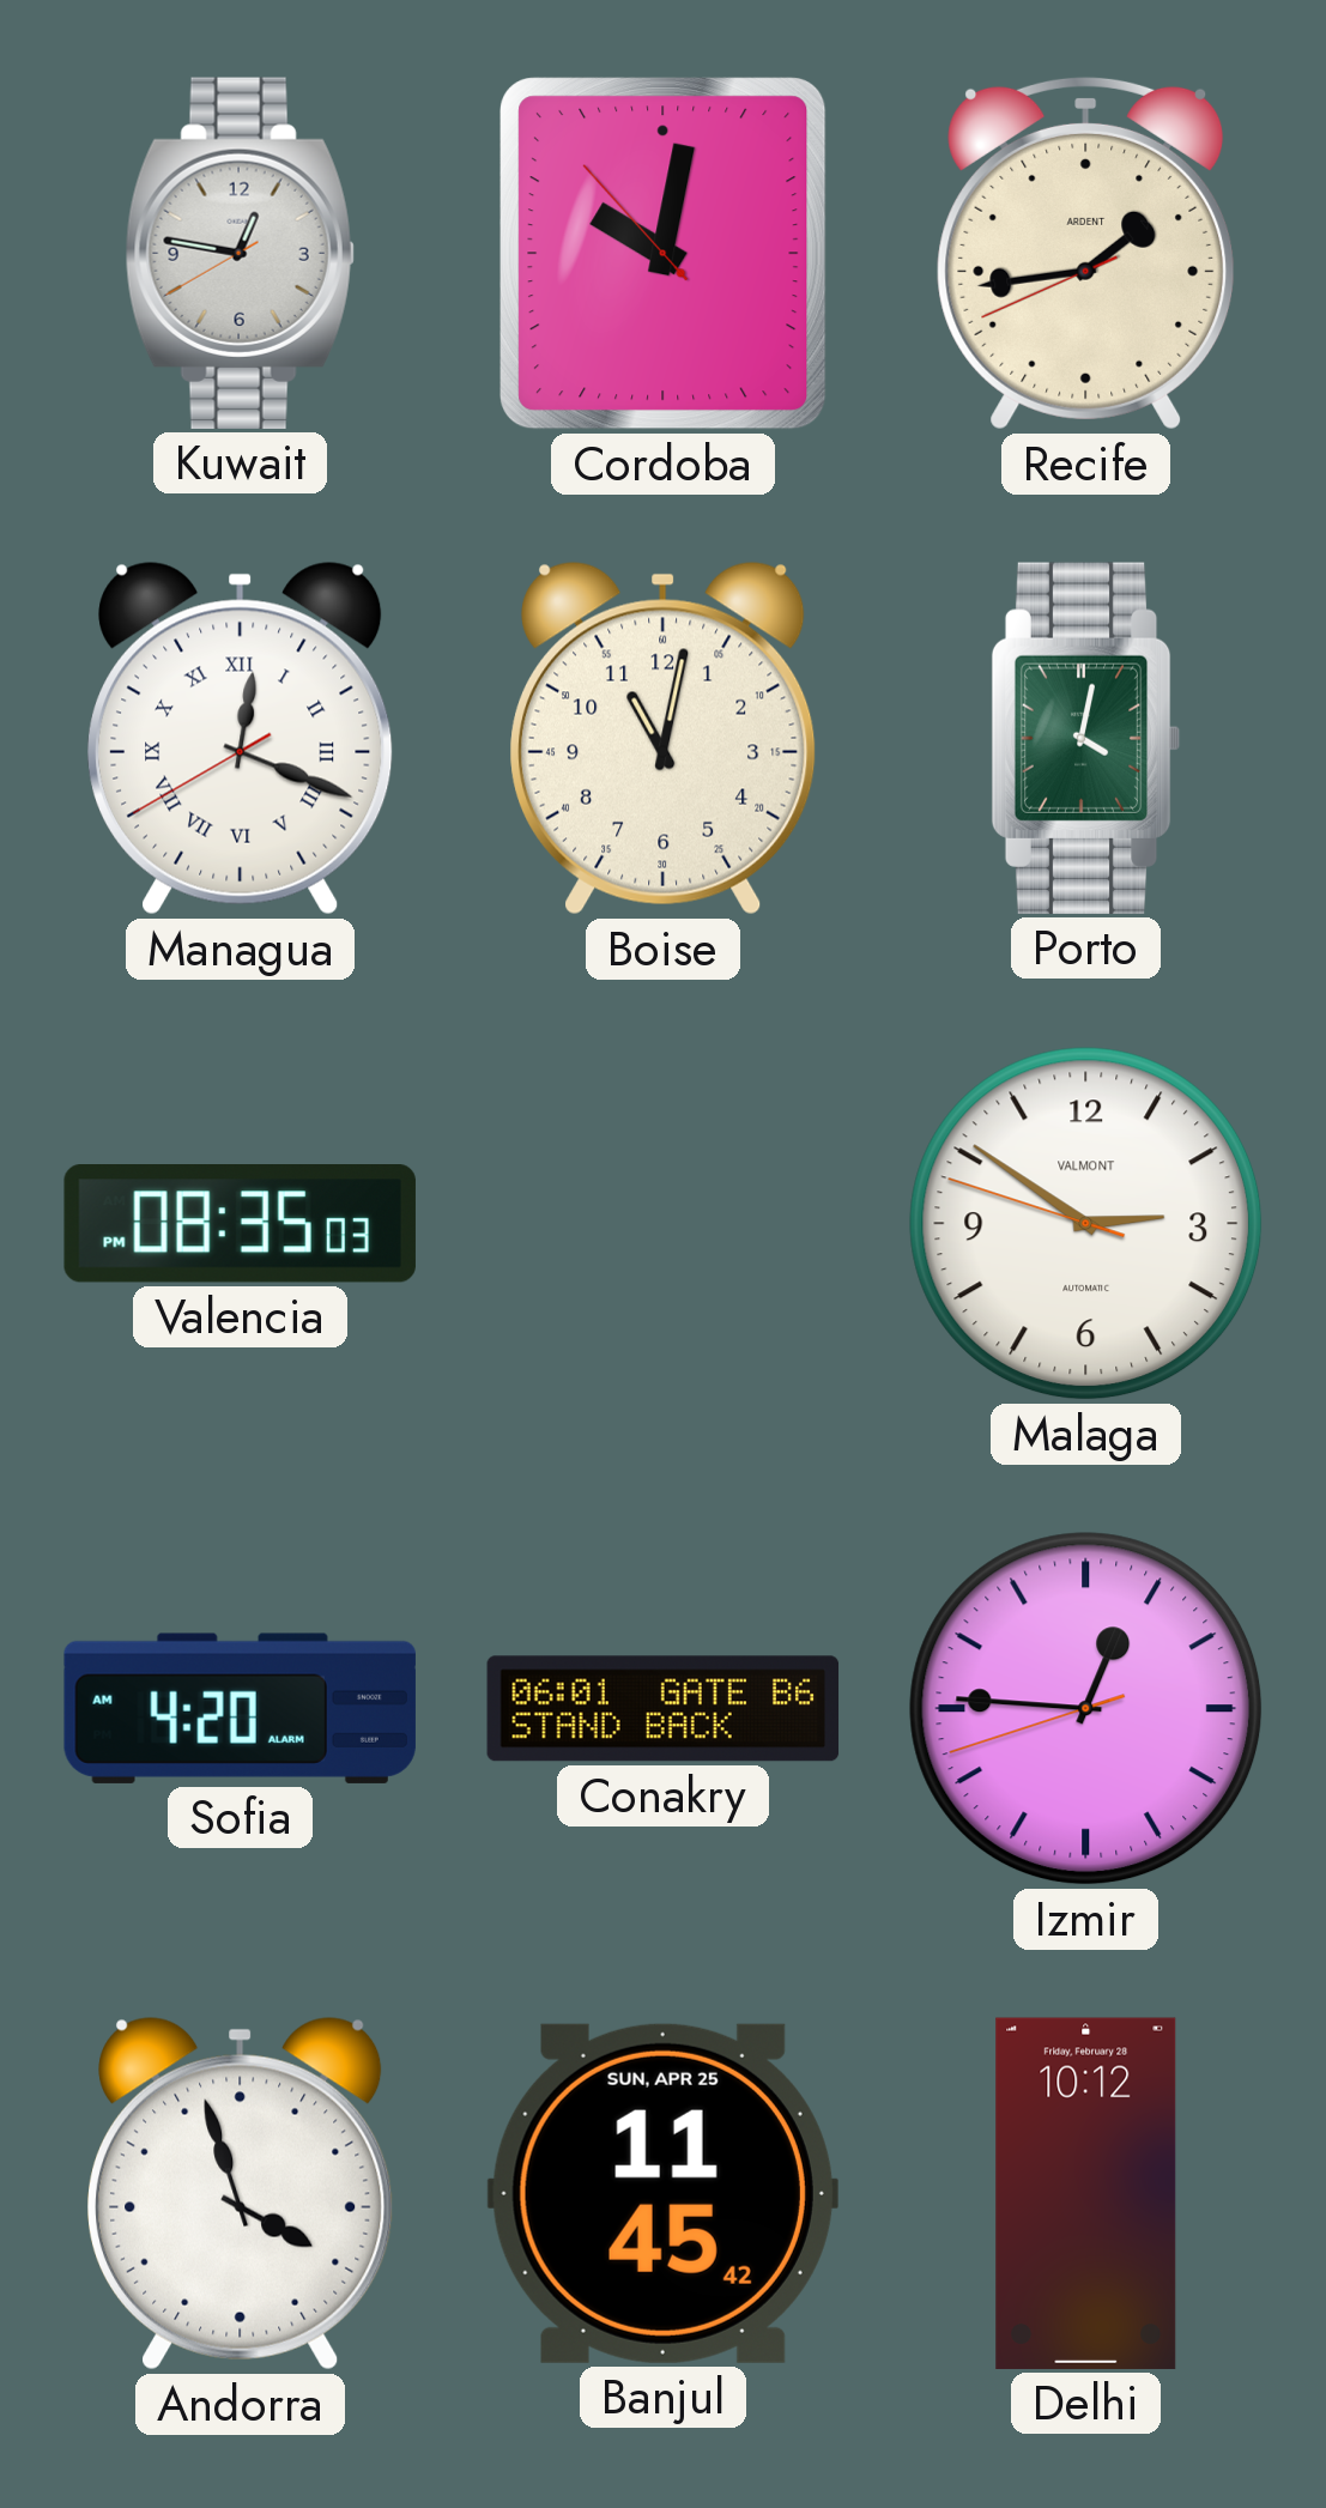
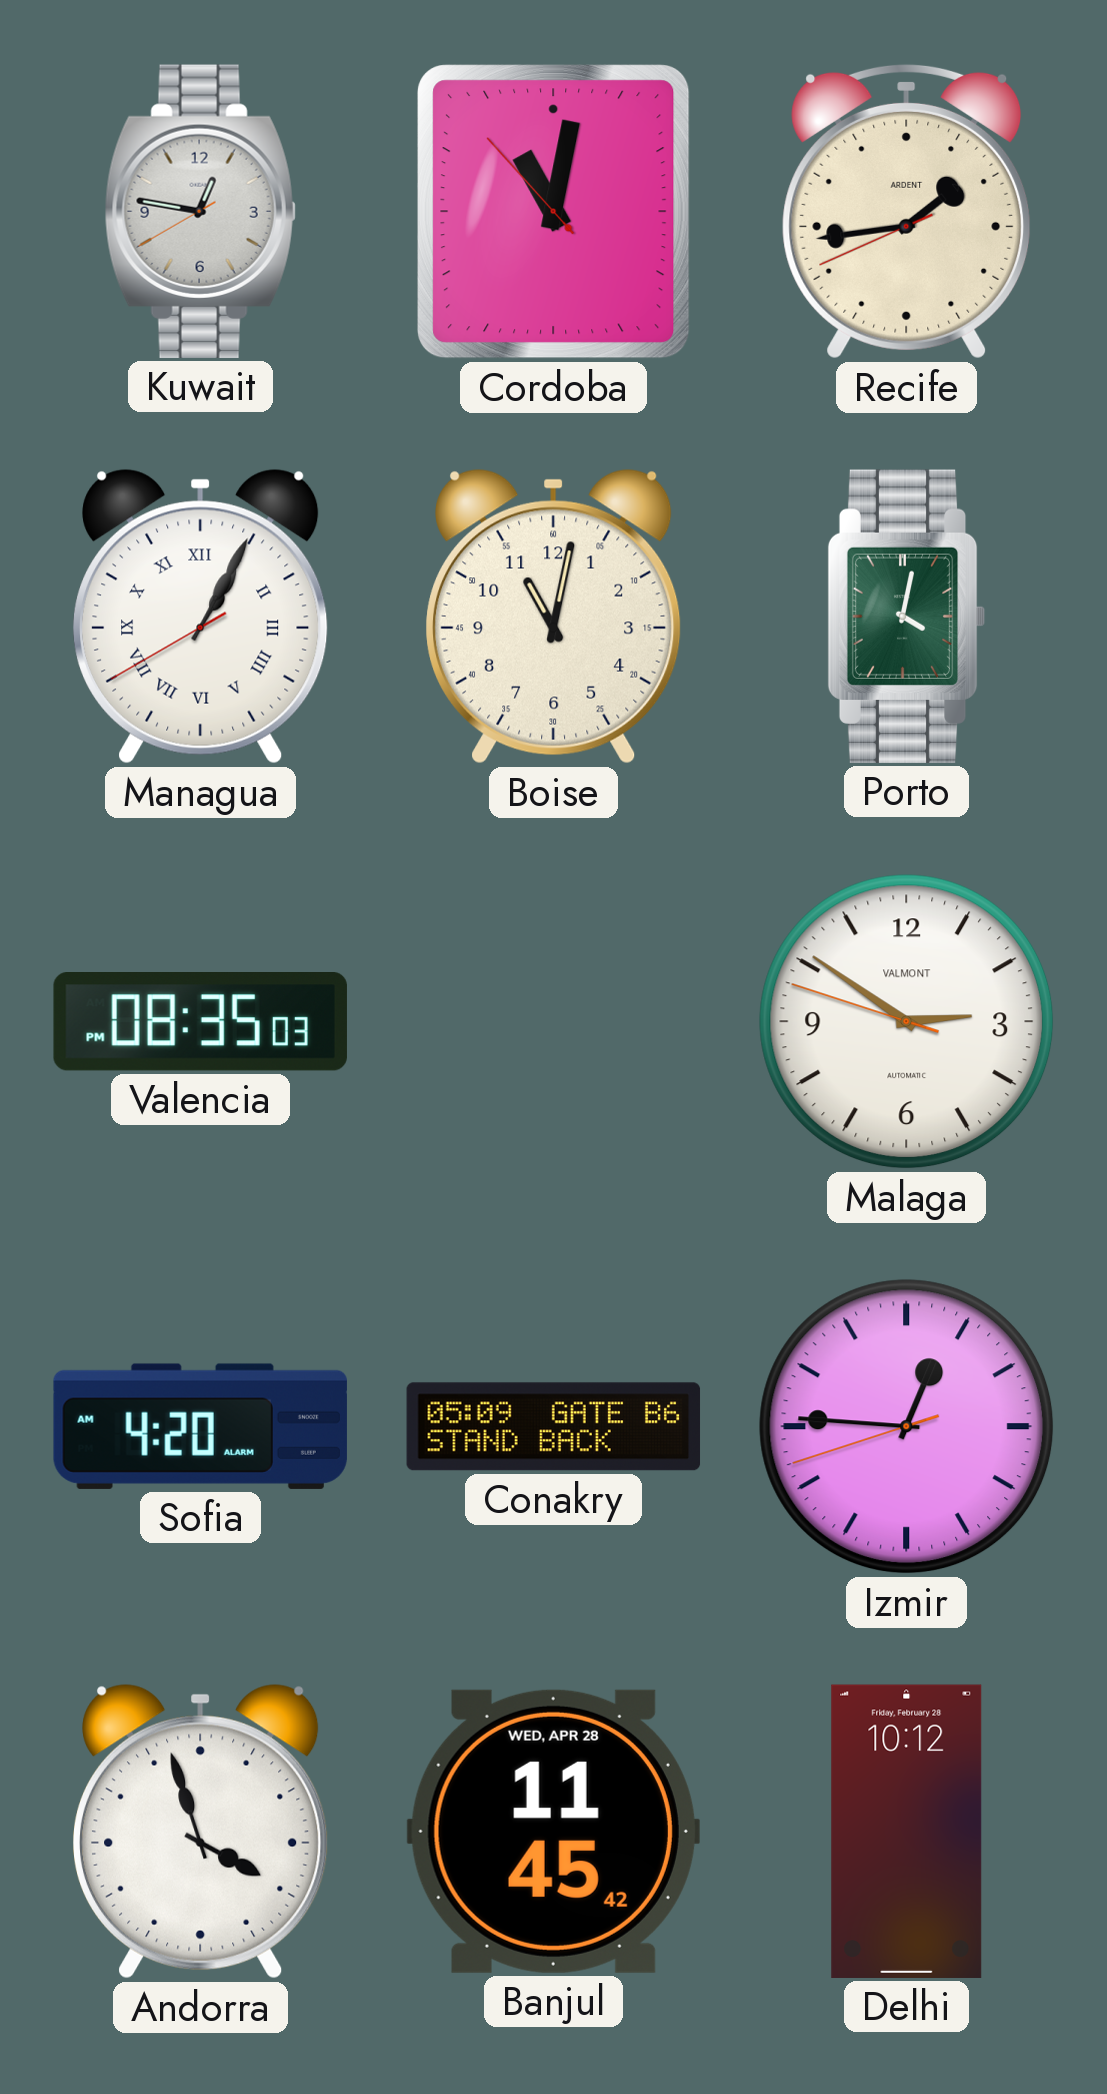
Cordoba: 10:01 -> 11:01 (554, 212)
Managua: 12:18 -> 1:04 (201, 617)
Conakry: 06:01 -> 05:09 (554, 1427)
Banjul date: SUN, APR 25 -> WED, APR 28 (553, 1831)
